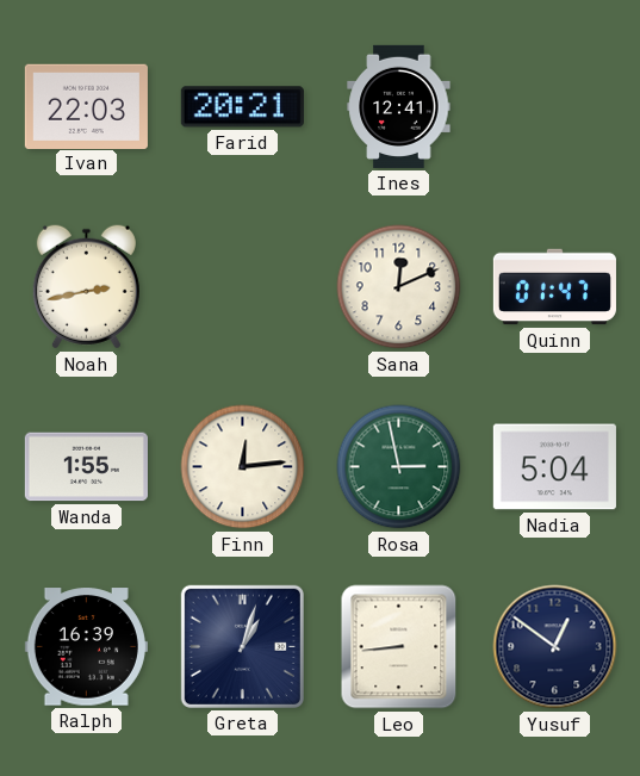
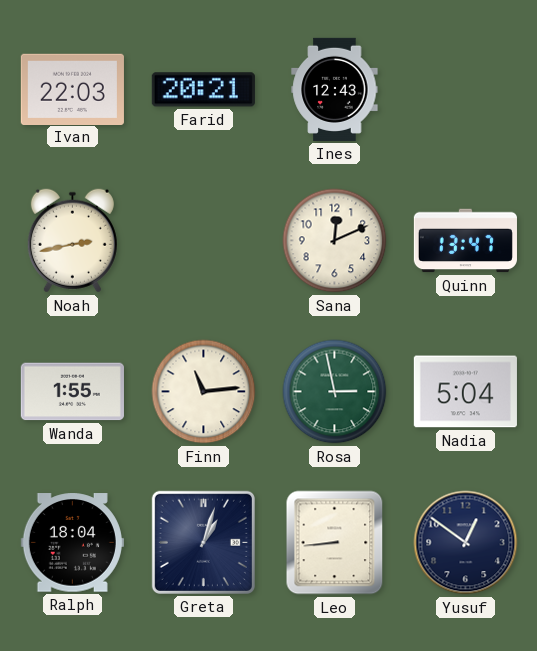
Ines: 12:41 -> 12:43 (335, 89)
Quinn: 01:47 -> 13:47 (465, 241)
Finn: 12:14 -> 11:14 (204, 392)
Ralph: 16:39 -> 18:04 (72, 543)
